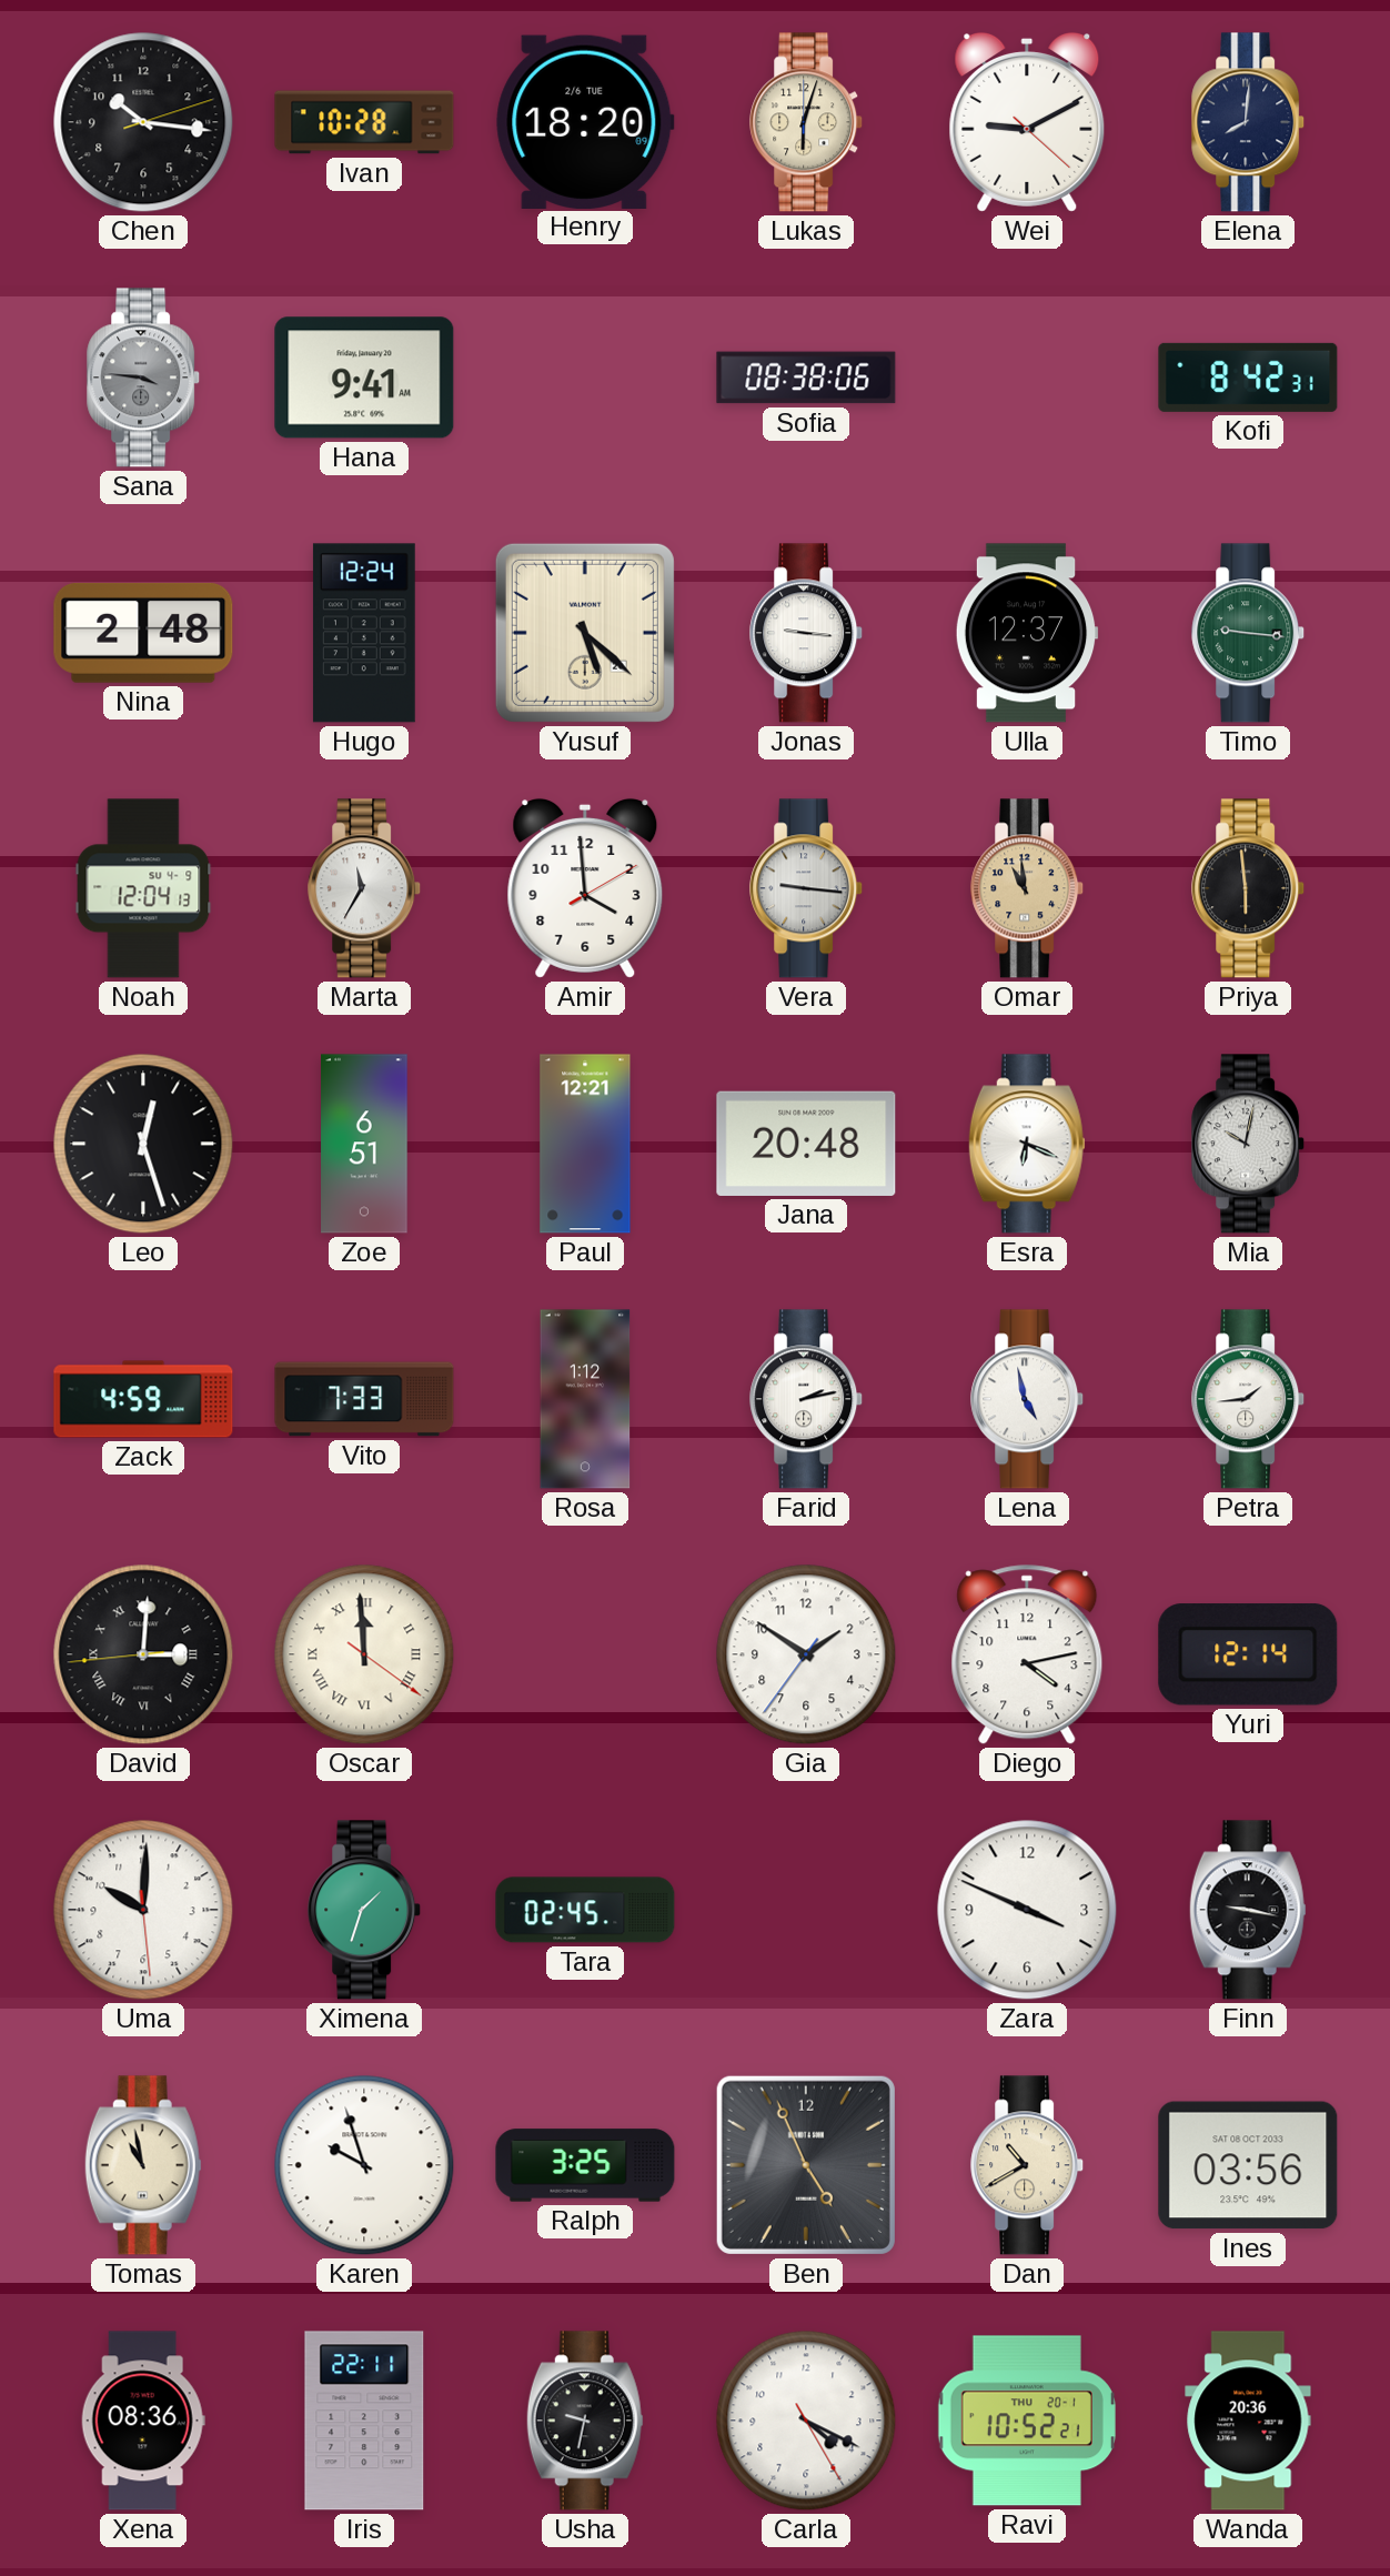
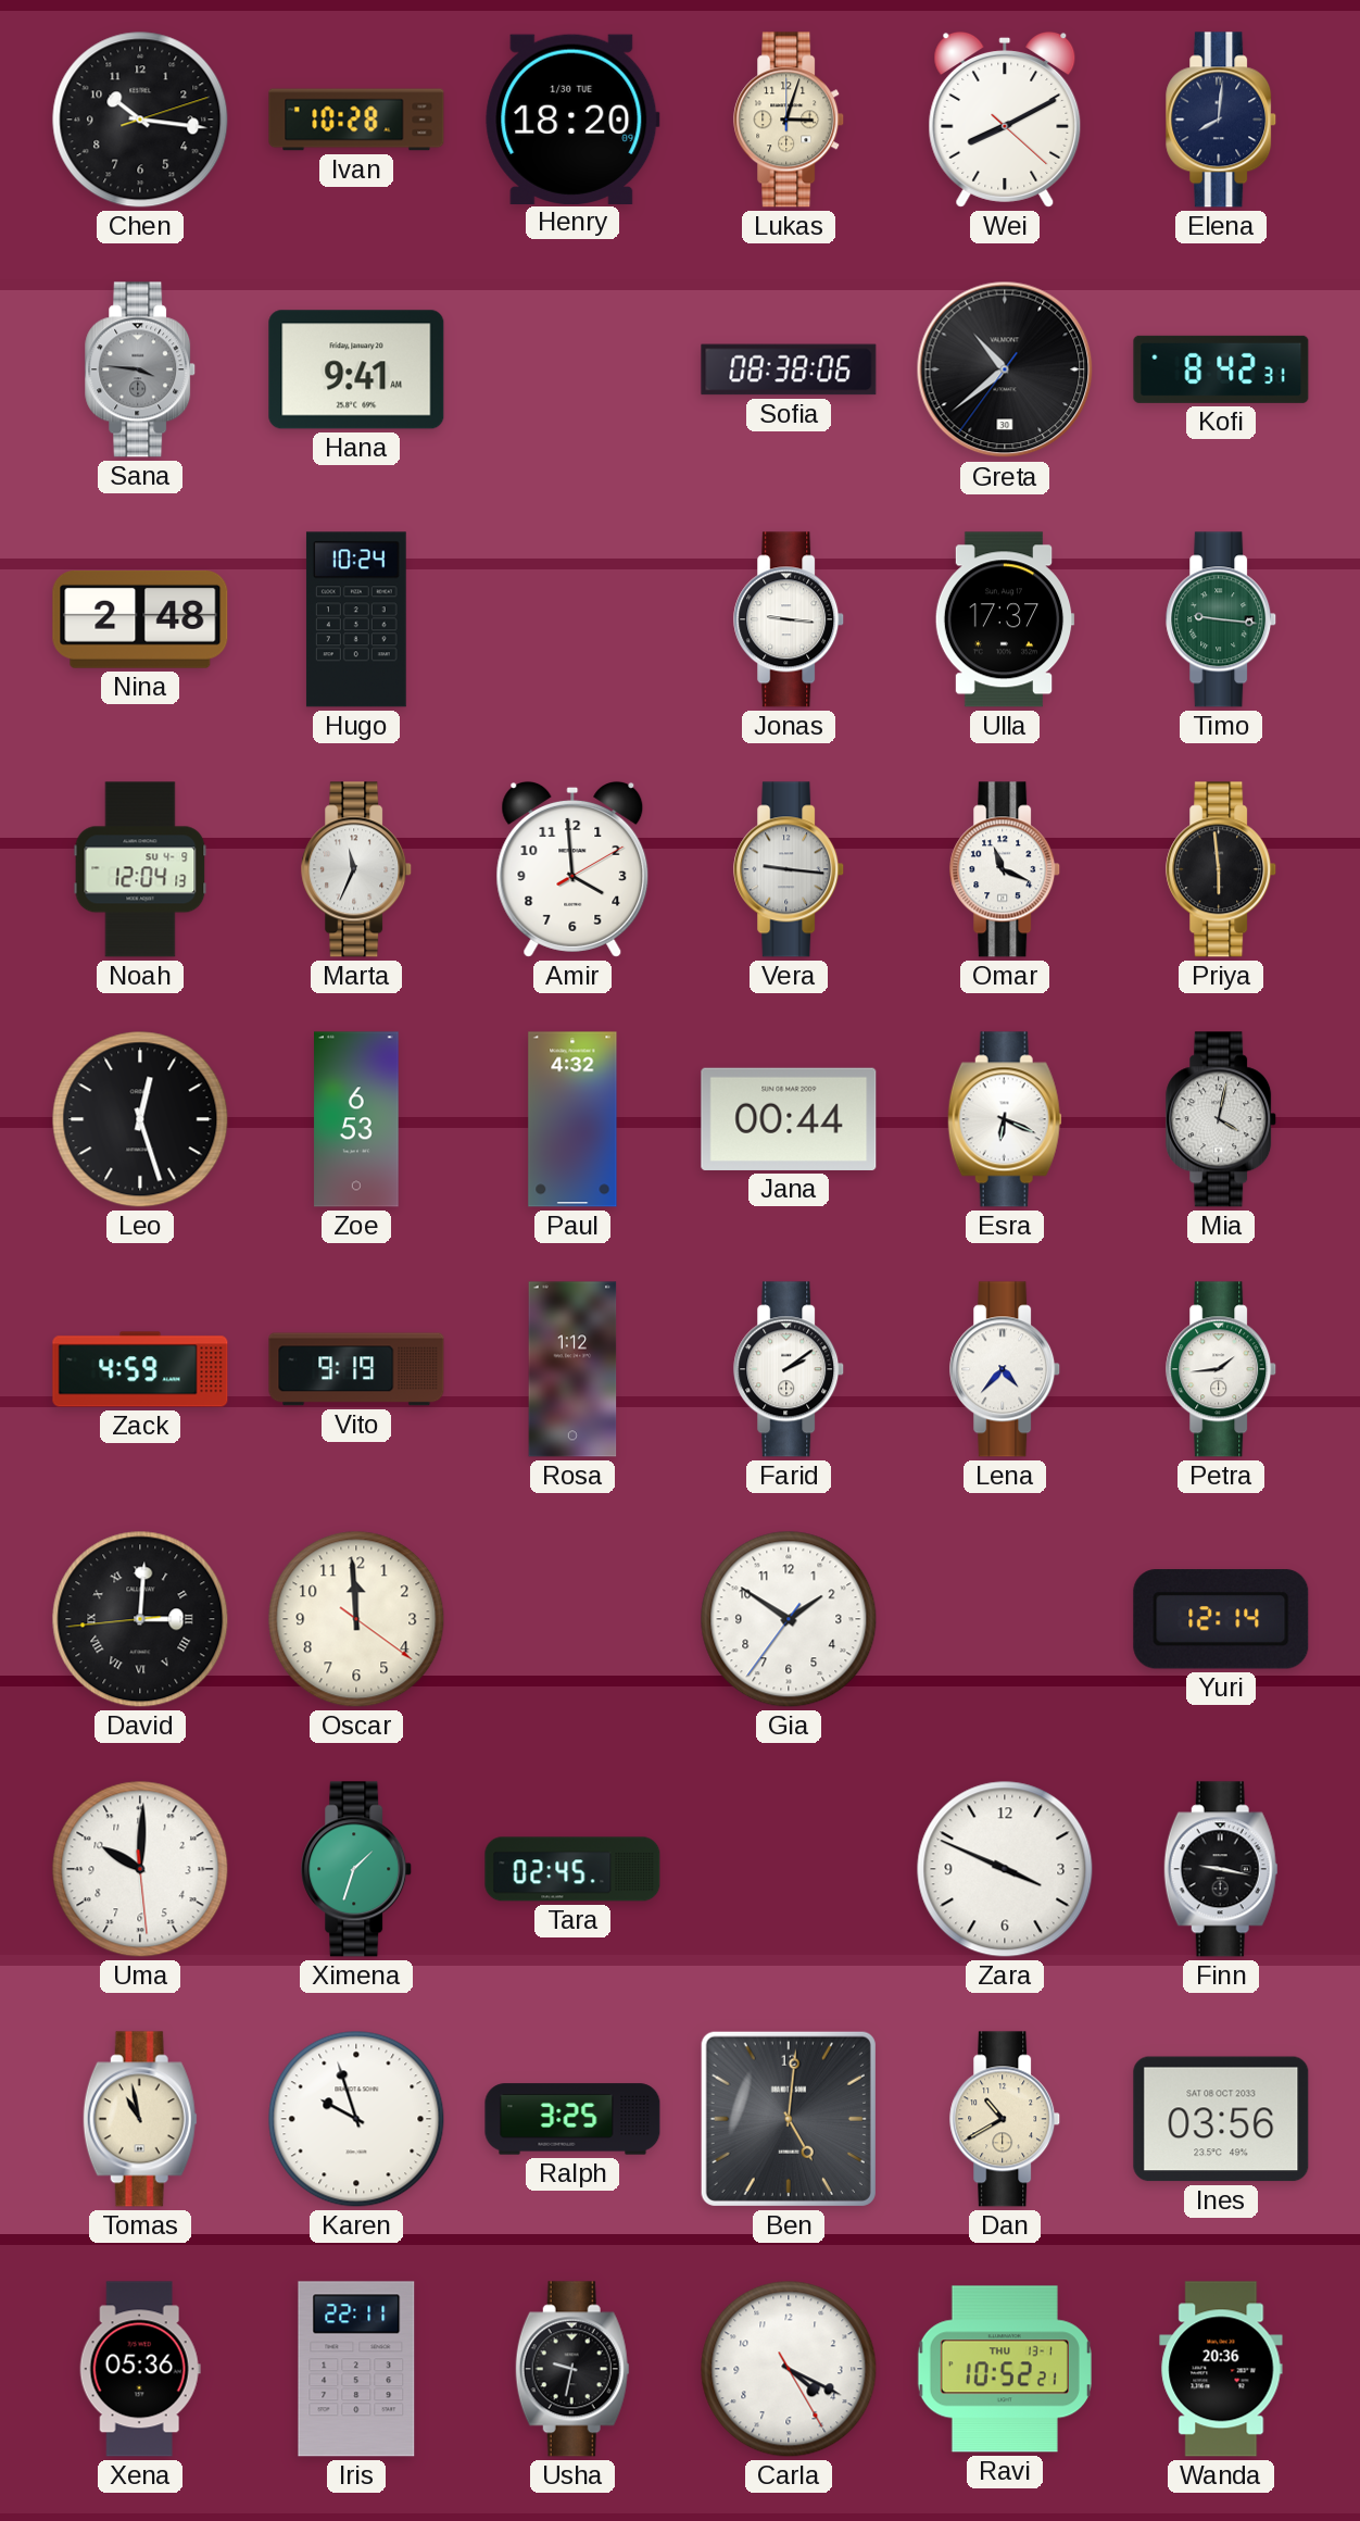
Henry date: 2/6 TUE -> 1/30 TUE (572, 118)
Lukas: 6:03 -> 3:03 (790, 120)
Wei: 9:10 -> 8:10 (1005, 120)
Greta: none -> 10:38 (1005, 369)
Hugo: 12:24 -> 10:24 (356, 619)
Yusuf: 5:22 -> none (585, 633)
Ulla: 12:37 -> 17:37 (1005, 619)
Marta: 11:35 -> 11:34 (357, 869)
Omar: 10:59 -> 11:19 (1006, 869)
Omar dial: champagne -> white (1006, 869)
Zoe: 6:51 -> 6:53 (356, 1119)
Paul: 12:21 -> 4:32 (572, 1119)
Jana: 20:48 -> 00:44 (789, 1119)
Mia: 10:02 -> 4:02 (1222, 1119)
Vito: 7:33 -> 9:19 (356, 1369)
Farid: 2:13 -> 2:09 (790, 1369)
Lena: 4:58 -> 4:37 (1006, 1369)
Oscar numerals: Roman -> Arabic (356, 1619)
Diego: 4:13 -> none (1027, 1654)
Ben: 4:56 -> 5:01 (789, 2119)
Xena: 08:36 -> 05:36 (140, 2369)
Ravi date: THU 20-1 -> THU 13-1 (1005, 2369)
